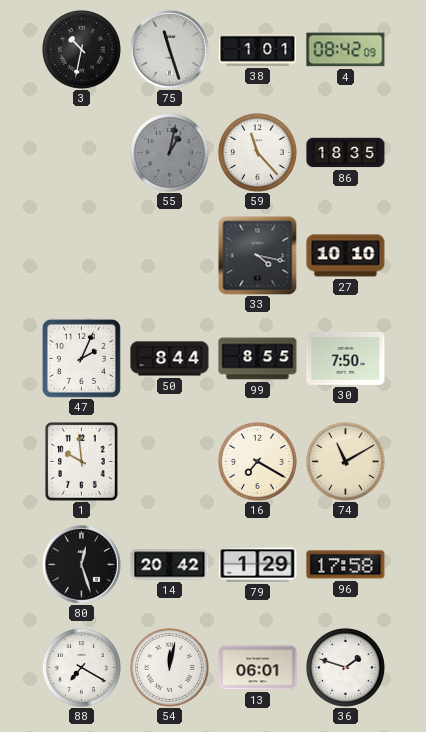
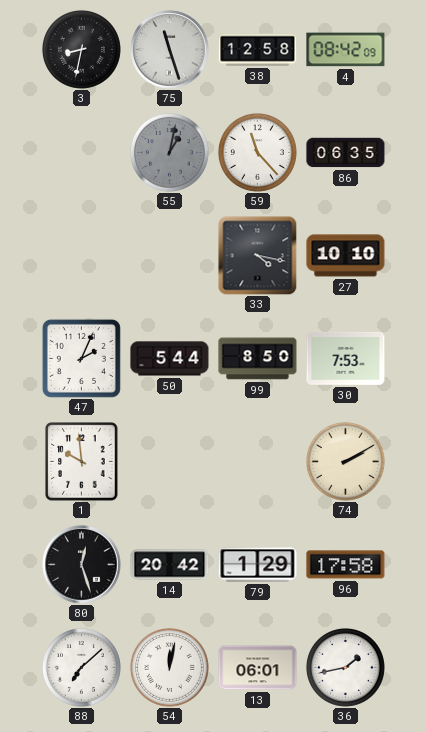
3: 10:32 -> 8:32 (81, 49)
38: 1:01 -> 12:58 (258, 50)
86: 18:35 -> 06:35 (346, 153)
50: 8:44 -> 5:44 (170, 359)
99: 8:55 -> 8:50 (258, 359)
30: 7:50 -> 7:53 (346, 358)
16: 7:20 -> none (257, 461)
74: 11:10 -> 2:10 (345, 461)
88: 7:20 -> 7:08 (81, 667)
36: 1:48 -> 1:43 (345, 667)
